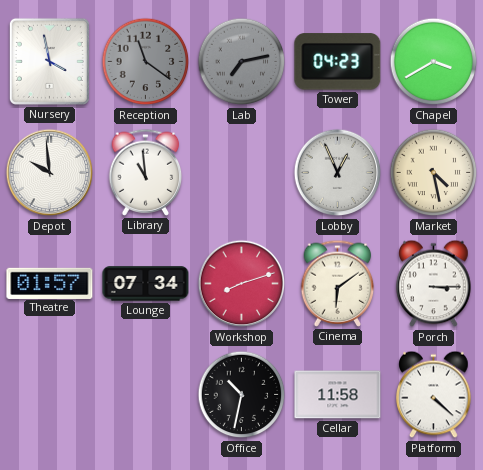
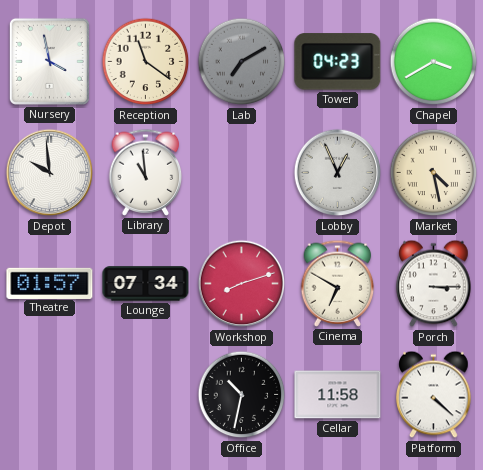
Reception dial: grey -> cream (146, 62)
Lab: 7:13 -> 7:10 (242, 62)
Cinema: 6:09 -> 6:50 (338, 283)
